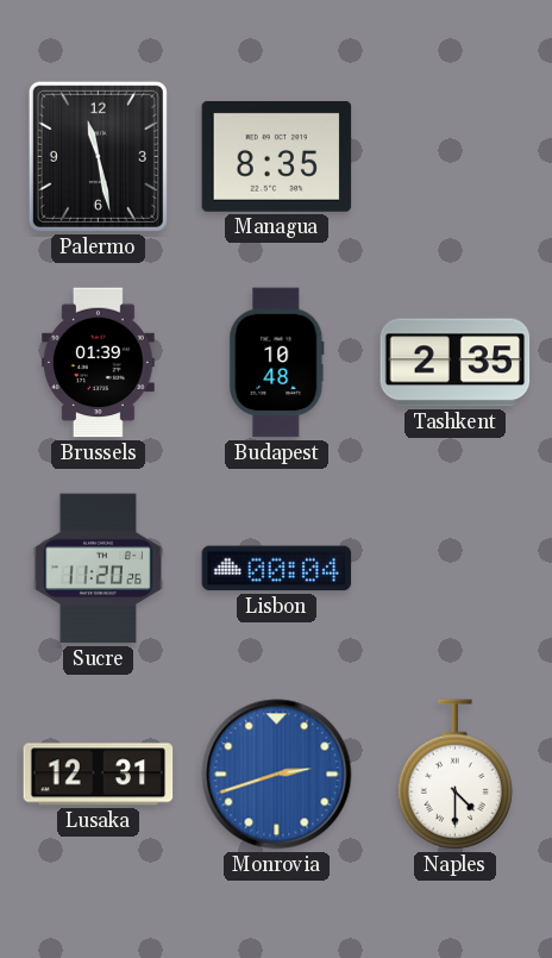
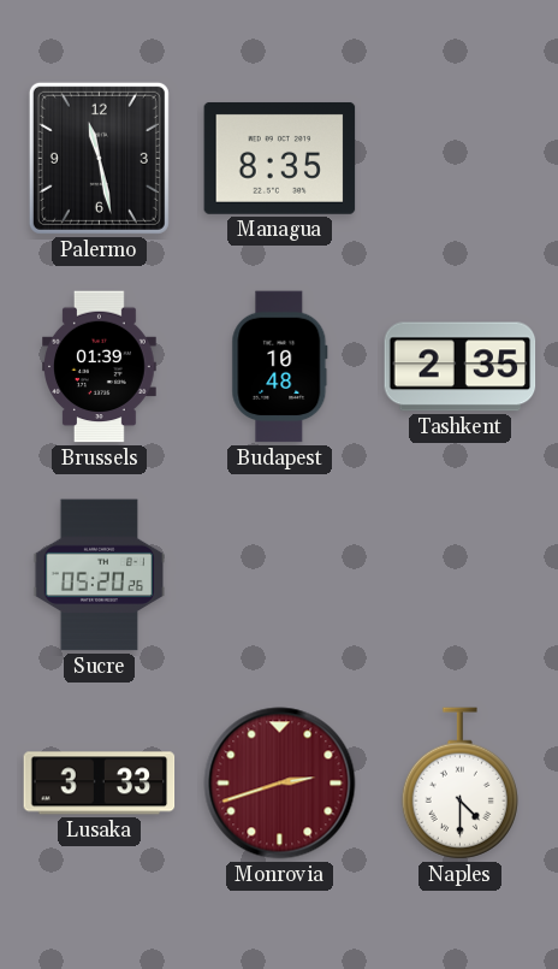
Sucre: 11:20 -> 05:20 (99, 575)
Lisbon: 00:04 -> none (277, 569)
Lusaka: 12:31 -> 3:33 (100, 784)
Monrovia dial: blue -> burgundy (280, 784)
